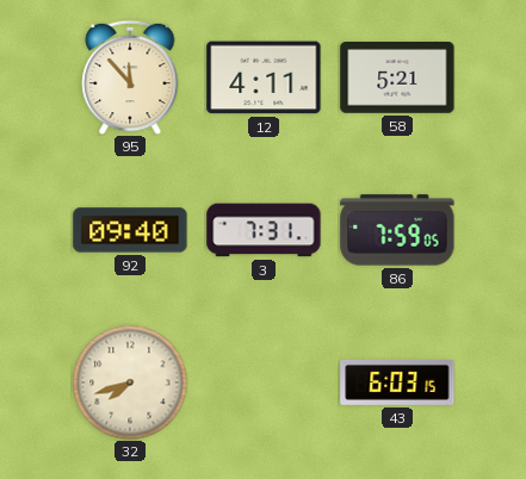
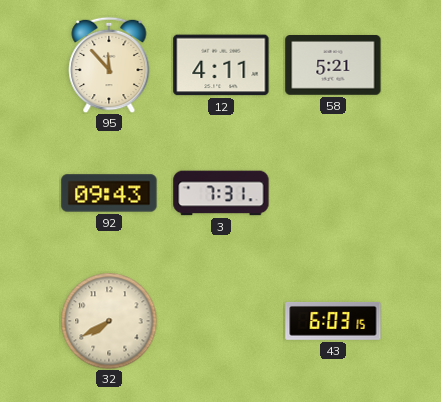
92: 09:40 -> 09:43 (109, 193)
86: 7:59 -> none (397, 230)
32: 7:42 -> 7:40 (109, 321)
